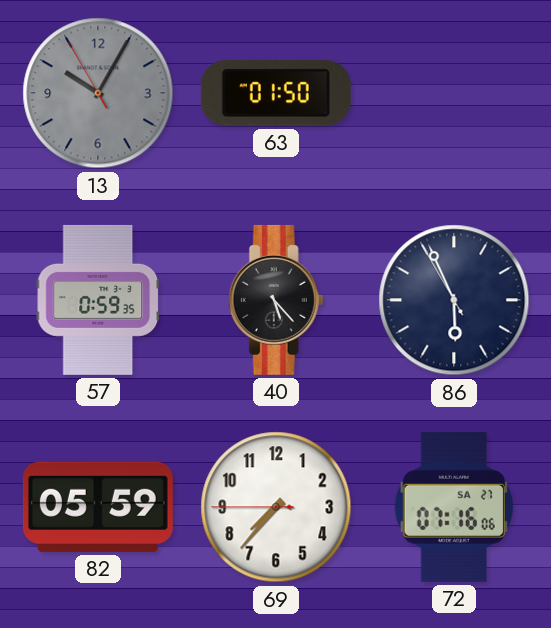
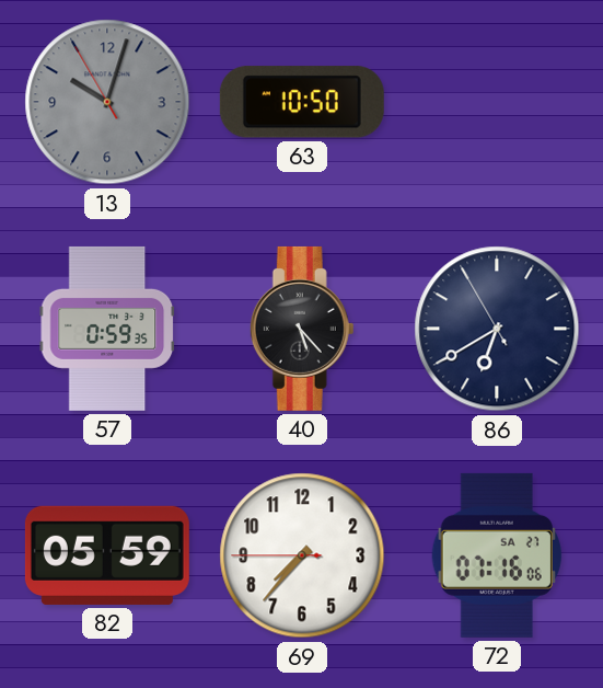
13: 10:04 -> 10:02 (107, 102)
63: 01:50 -> 10:50 (302, 102)
86: 5:55 -> 6:39 (497, 329)
